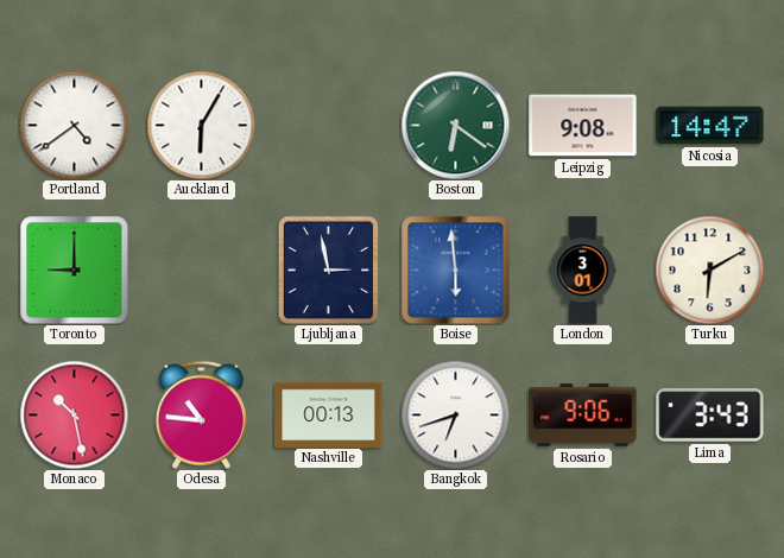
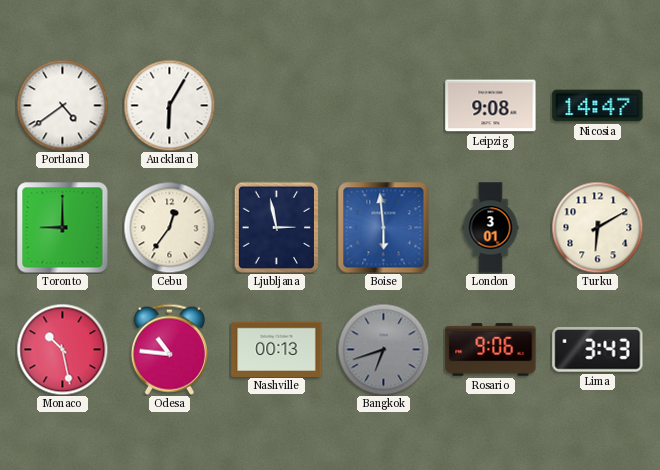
Boston: 6:21 -> none (455, 125)
Cebu: none -> 12:36 (169, 227)
Bangkok dial: white -> grey (383, 349)
